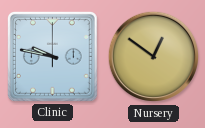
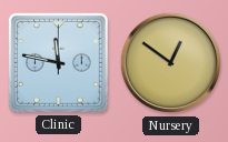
Clinic: 9:47 -> 11:47 (59, 63)
